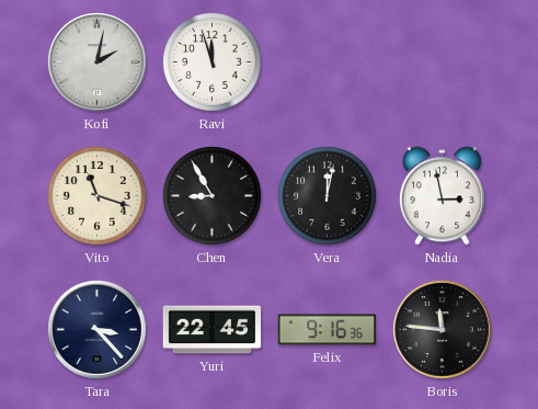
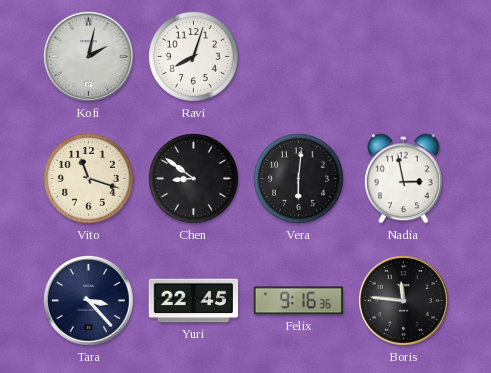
Ravi: 11:57 -> 8:03 (194, 57)
Chen: 8:55 -> 8:51 (194, 179)
Vera: 12:02 -> 6:01 (299, 179)
